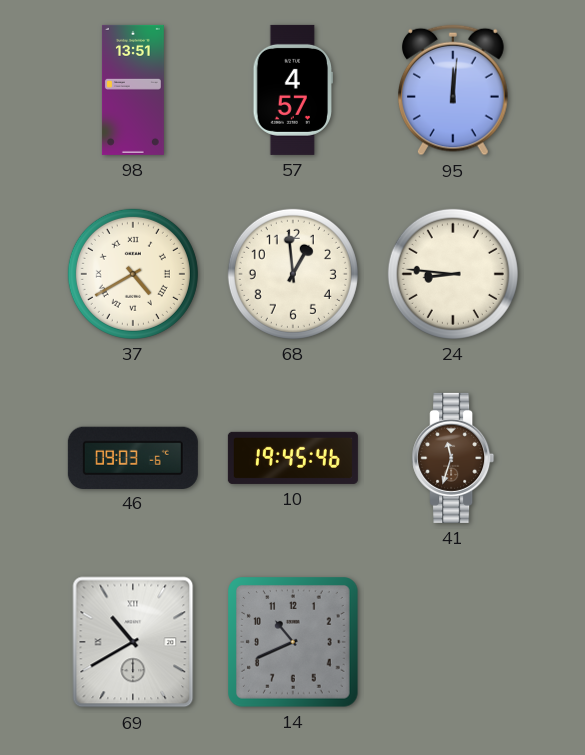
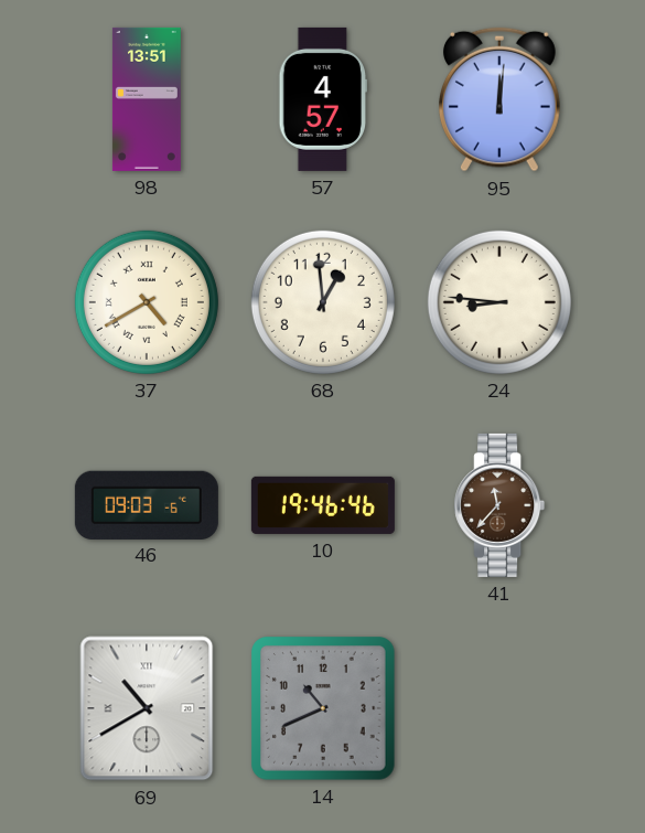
10: 19:45 -> 19:46 (323, 505)
41: 11:33 -> 11:37 (499, 505)
